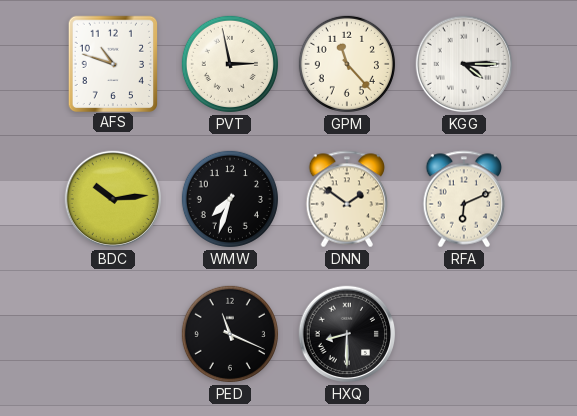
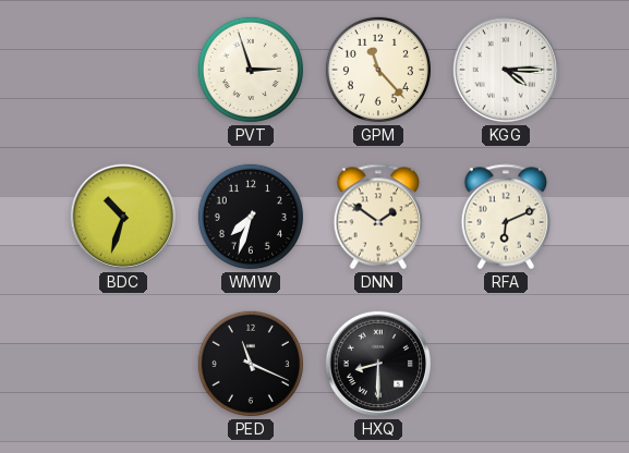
AFS: 10:48 -> none (112, 63)
PVT: 2:58 -> 2:57 (251, 70)
BDC: 10:14 -> 10:33 (123, 217)
